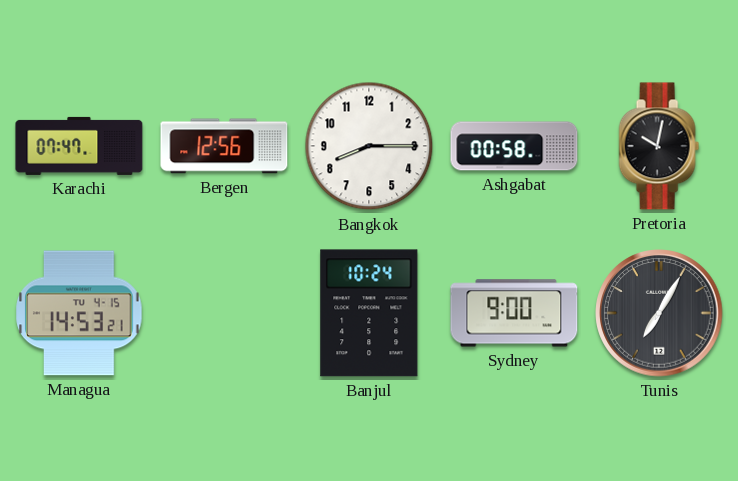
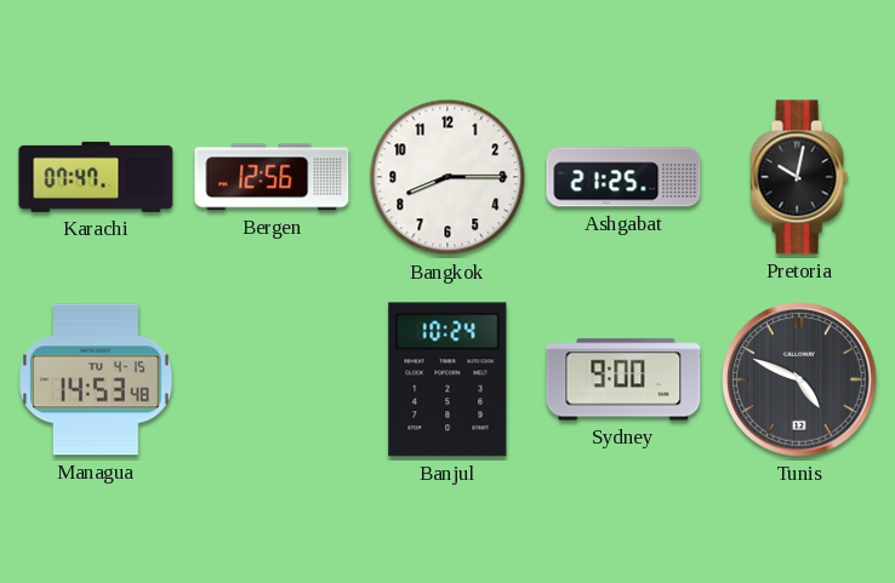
Ashgabat: 00:58 -> 21:25 (623, 177)
Managua: 14:53:21 -> 14:53:48 (96, 379)
Tunis: 7:05 -> 4:49 (799, 379)
